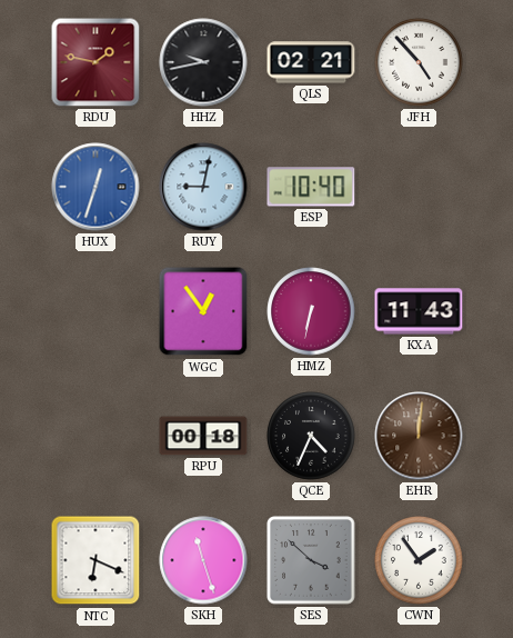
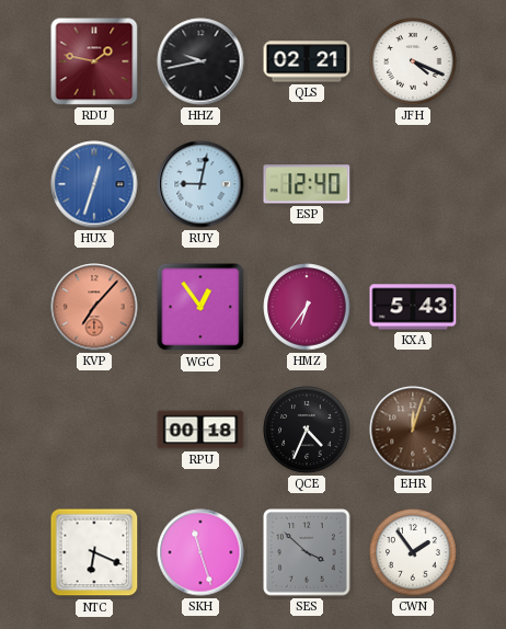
JFH: 4:53 -> 4:19 (413, 61)
ESP: 10:40 -> 12:40 (307, 184)
KVP: none -> 7:07 (94, 307)
HMZ: 6:32 -> 6:36 (307, 307)
KXA: 11:43 -> 5:43 (413, 307)
EHR: 12:01 -> 12:03 (413, 430)
